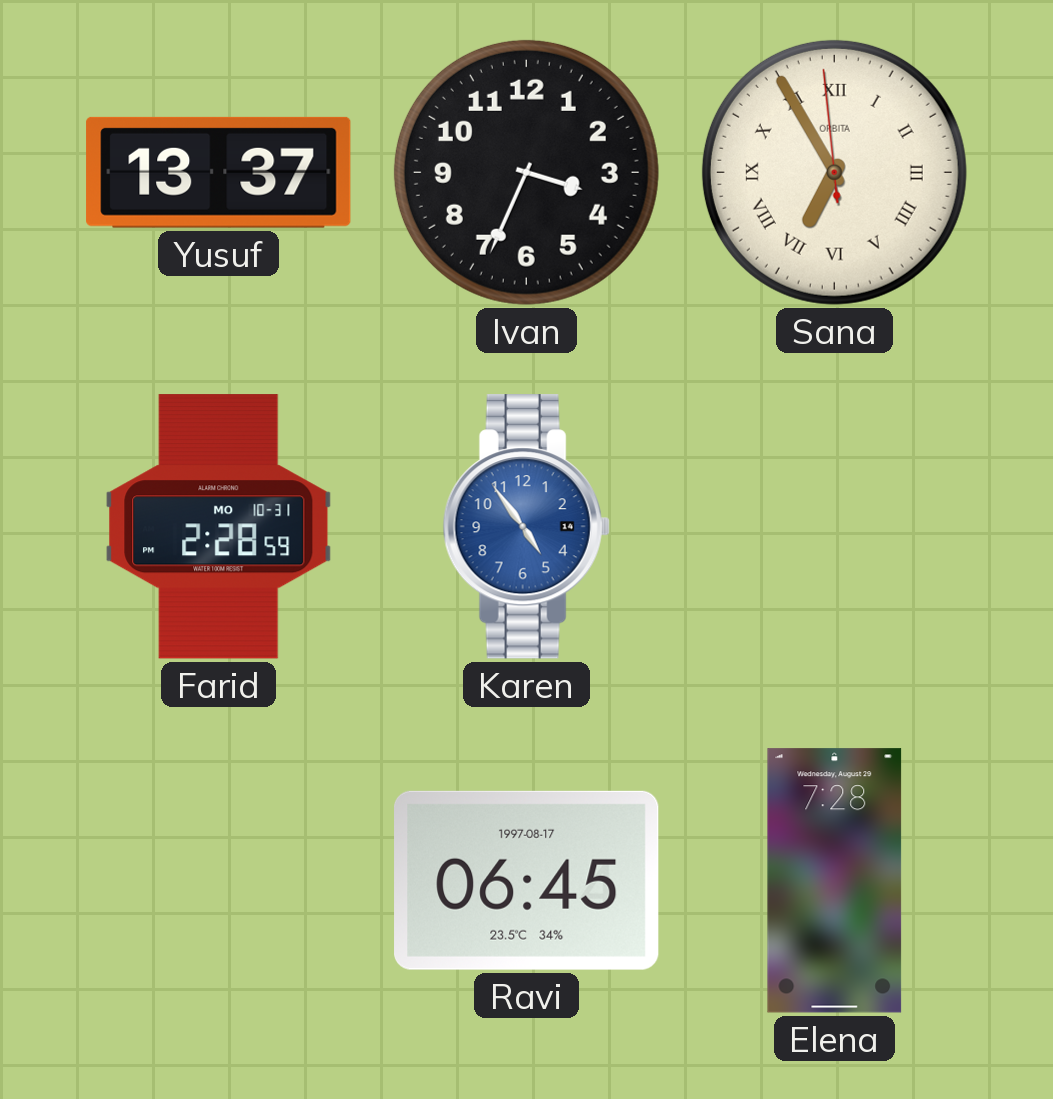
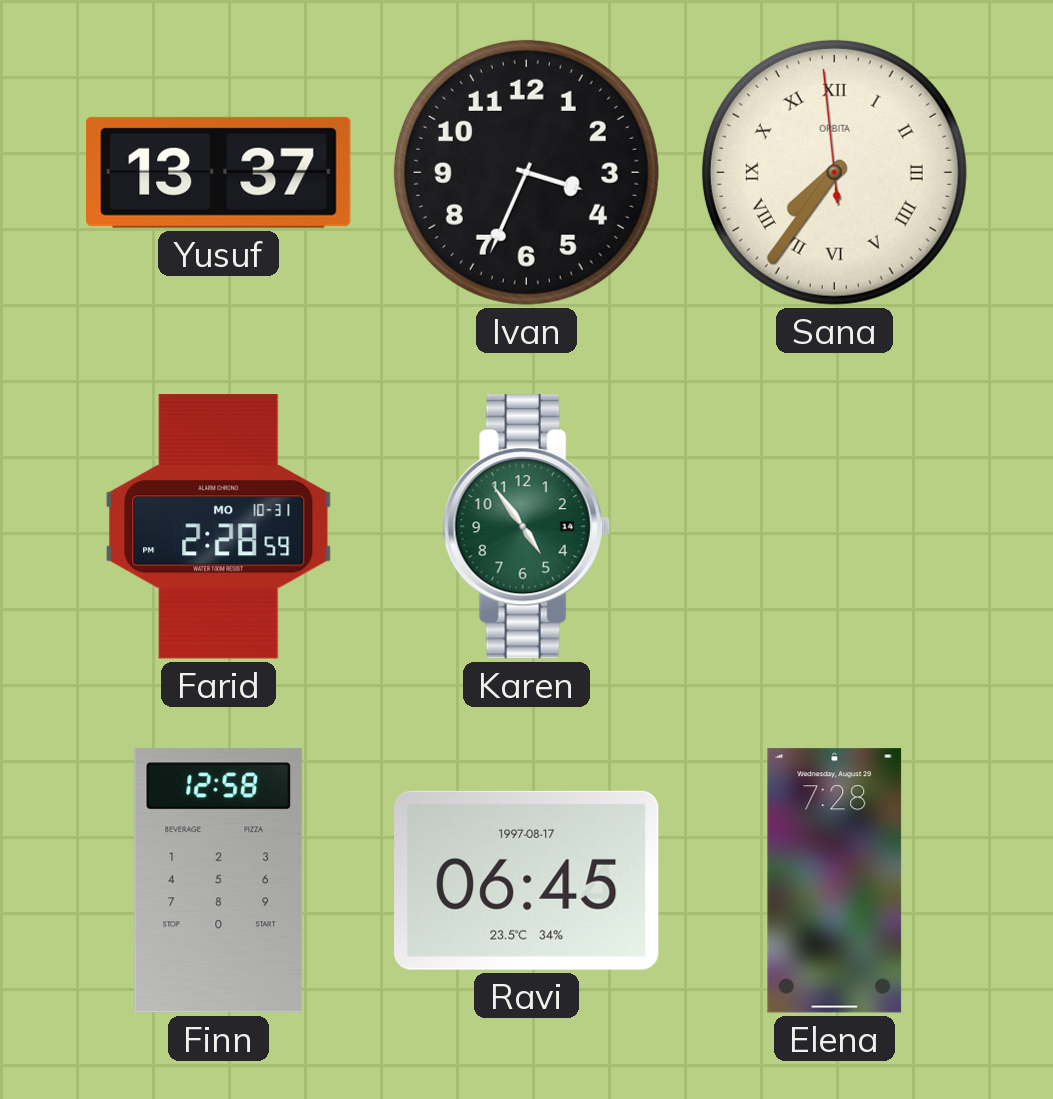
Sana: 6:54 -> 7:35 (834, 172)
Karen dial: blue -> green (526, 527)
Finn: none -> 12:58 (219, 881)
